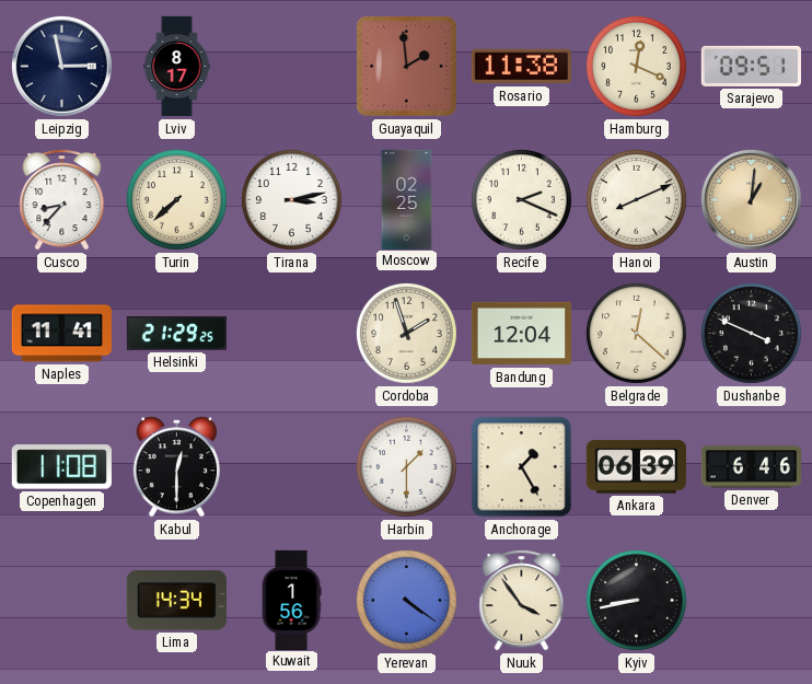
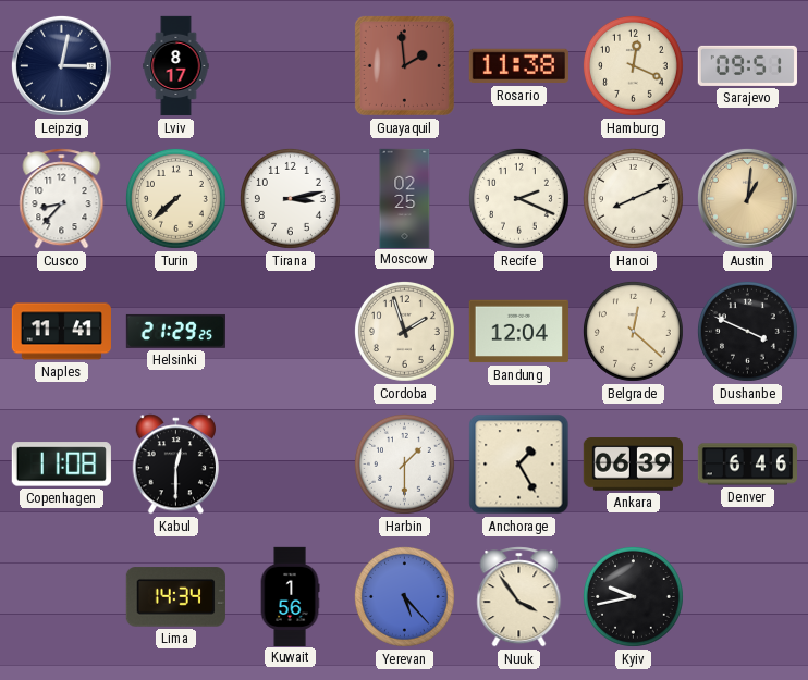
Leipzig: 2:58 -> 3:02 (61, 65)
Yerevan: 4:21 -> 5:23 (404, 596)
Kyiv: 8:43 -> 9:43 (633, 596)
